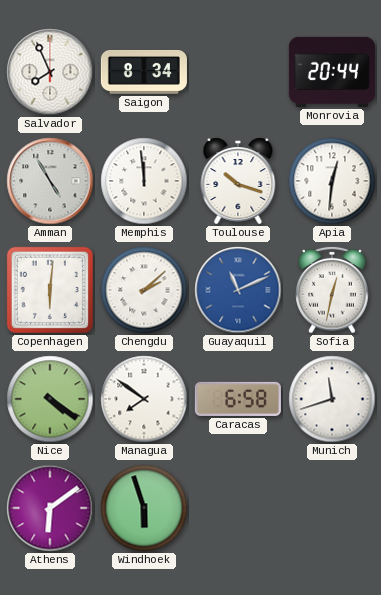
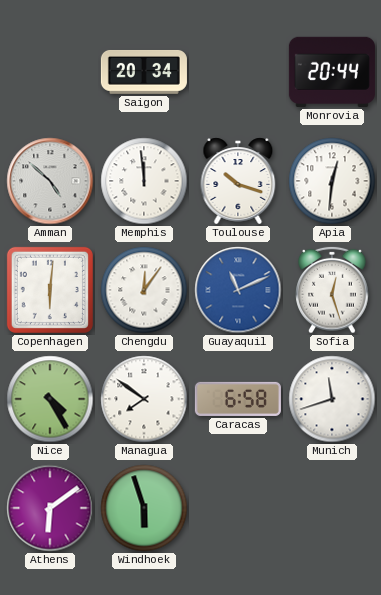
Salvador: 7:56 -> none (50, 72)
Saigon: 8:34 -> 20:34 (144, 72)
Amman: 4:55 -> 4:52 (50, 181)
Chengdu: 2:08 -> 12:06 (144, 290)
Sofia: 12:32 -> 12:27 (332, 290)
Nice: 4:21 -> 4:25 (50, 399)
